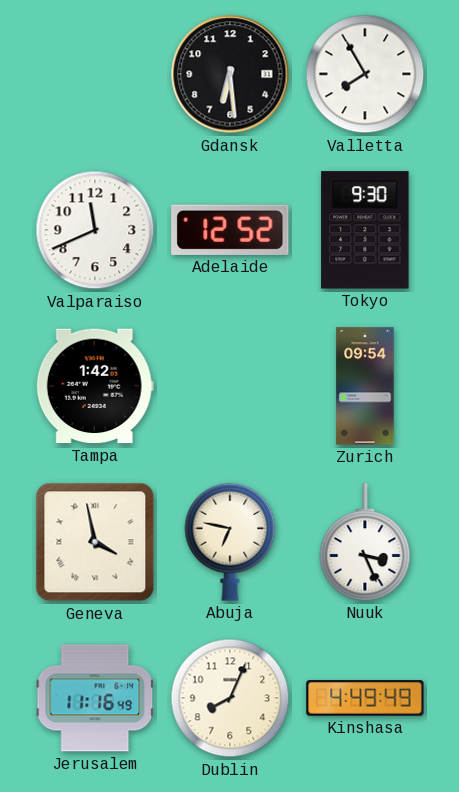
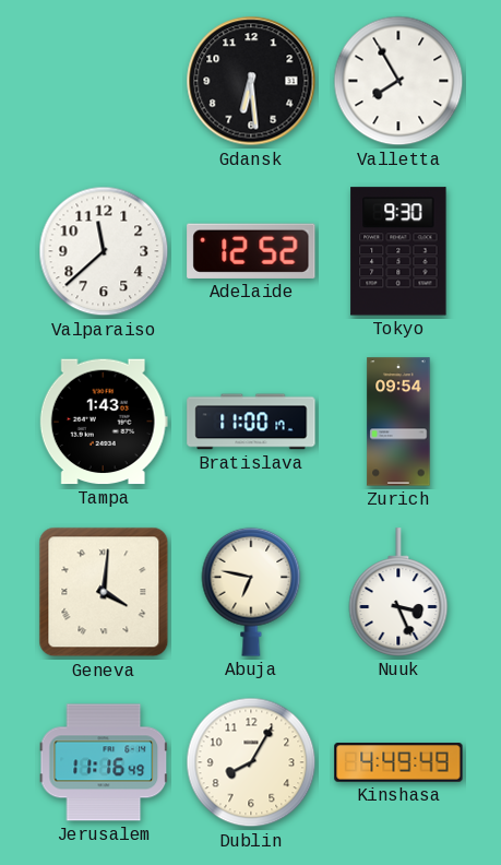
Valparaiso: 11:41 -> 11:38 (104, 251)
Tampa: 1:42 -> 1:43 (104, 422)
Bratislava: none -> 11:00 (251, 422)
Geneva: 3:58 -> 4:01 (104, 592)
Dublin: 8:04 -> 8:05 (251, 762)
